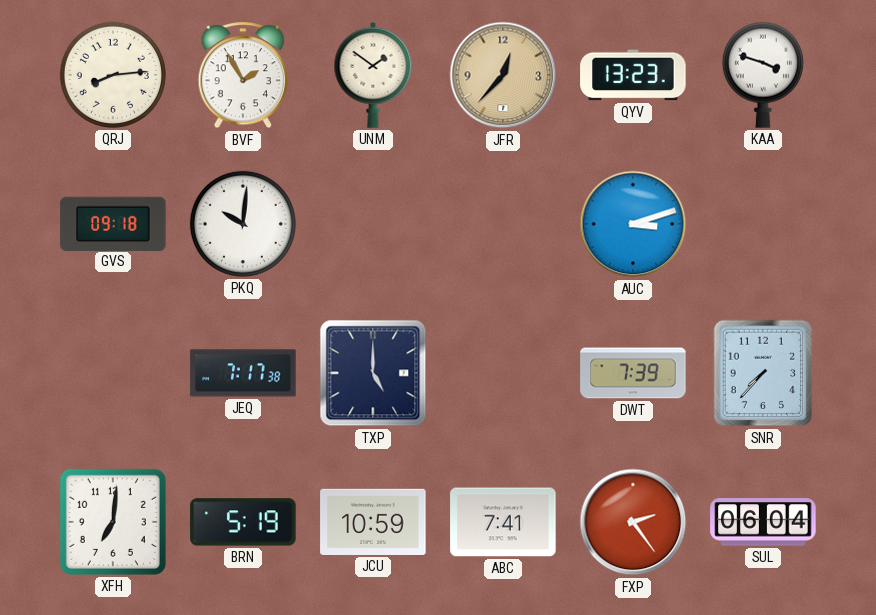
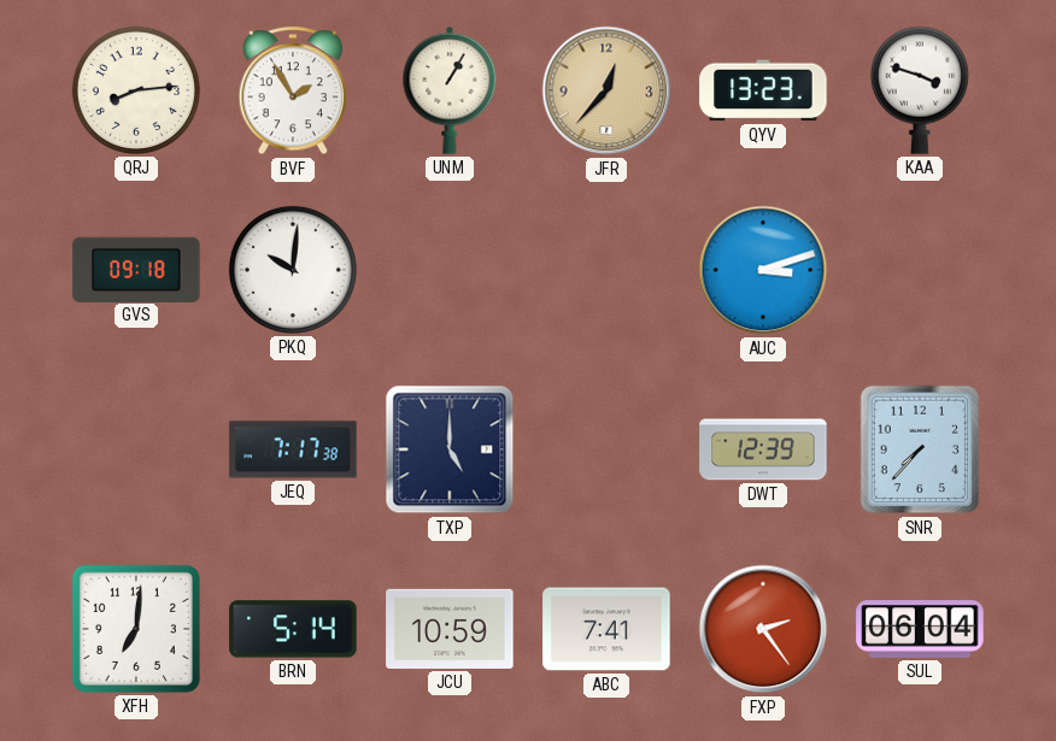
UNM: 1:51 -> 1:05 (450, 90)
DWT: 7:39 -> 12:39 (763, 449)
BRN: 5:19 -> 5:14 (293, 629)
